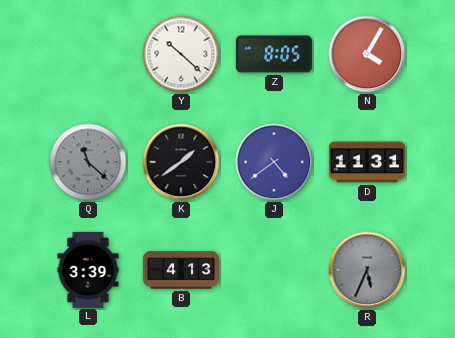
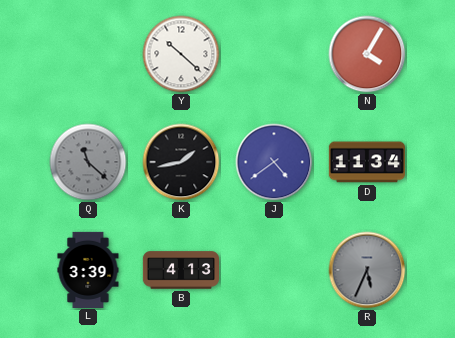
Z: 8:05 -> none (274, 54)
K: 1:39 -> 1:43 (181, 162)
D: 11:31 -> 11:34 (367, 162)
